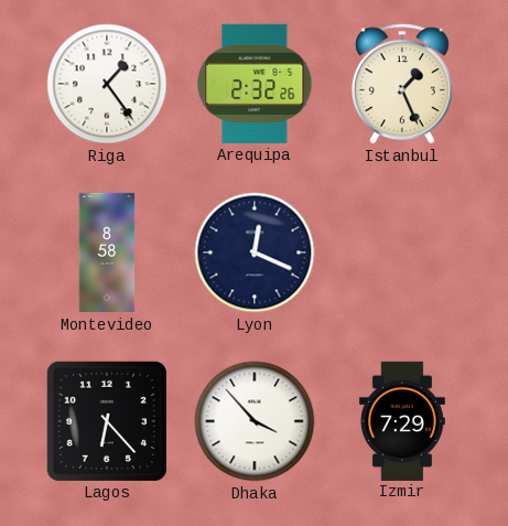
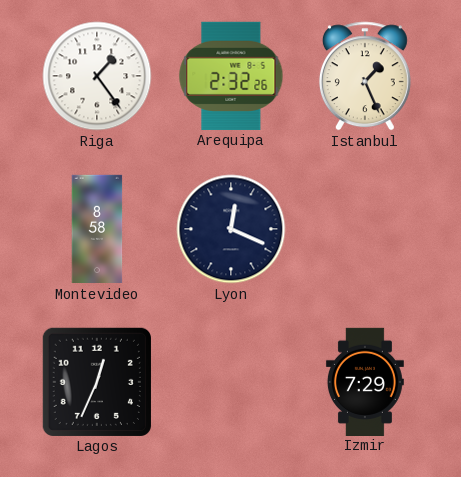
Lagos: 6:23 -> 12:34 (97, 382)
Dhaka: 3:53 -> none (255, 421)
